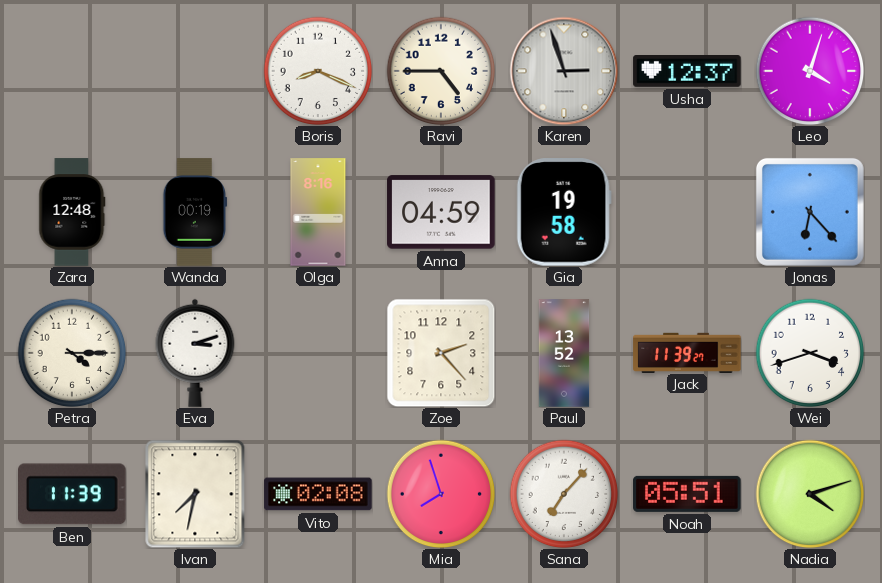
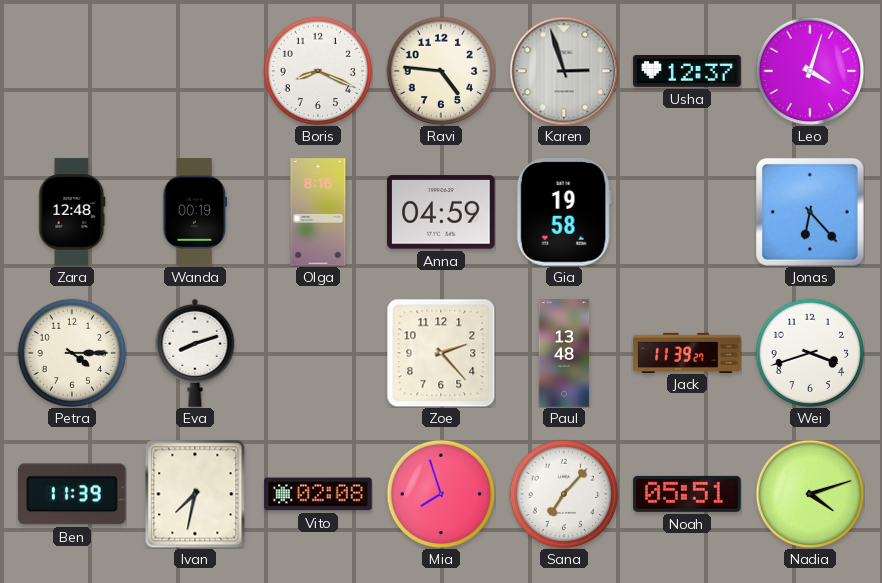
Ravi: 4:45 -> 4:46 (441, 71)
Eva: 3:12 -> 8:12 (195, 353)
Paul: 13:52 -> 13:48 (564, 353)
